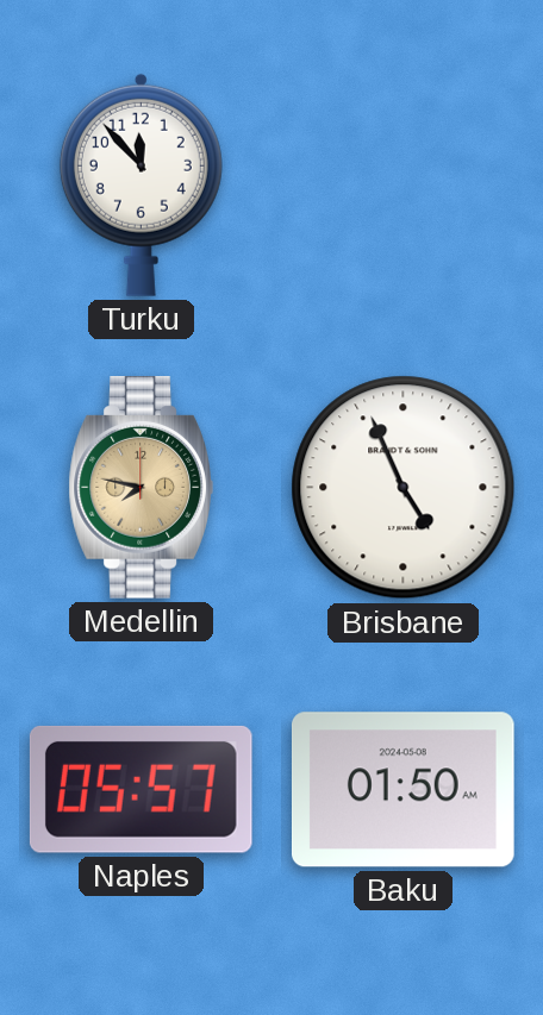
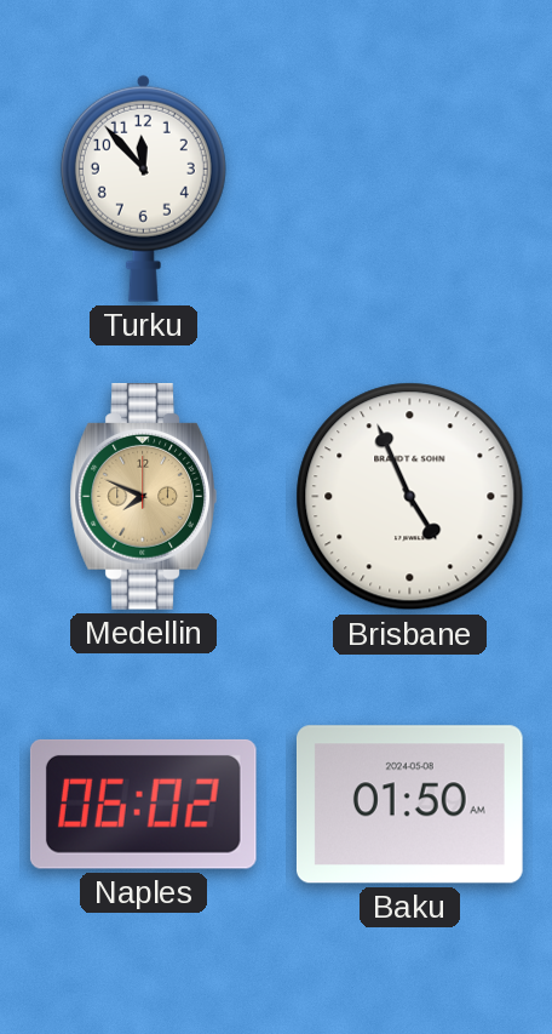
Medellin: 7:47 -> 7:49 (143, 497)
Naples: 05:57 -> 06:02 (143, 804)
